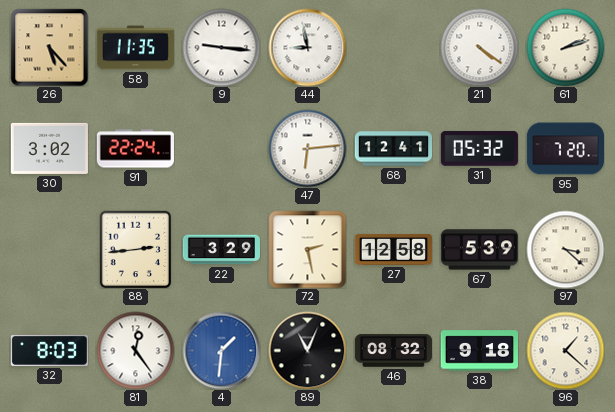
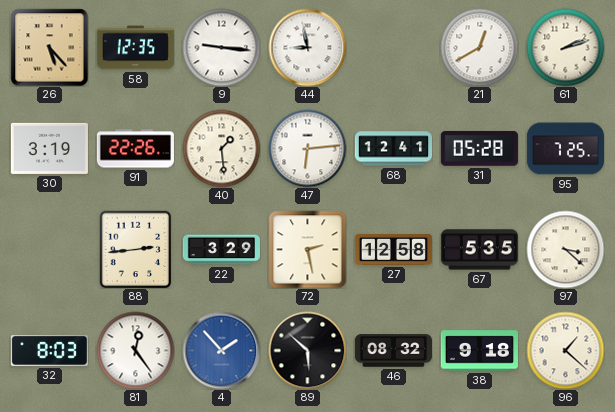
58: 11:35 -> 12:35 (135, 48)
21: 4:21 -> 12:40 (479, 47)
30: 3:02 -> 3:19 (49, 148)
91: 22:24 -> 22:26 (135, 149)
40: none -> 1:29 (221, 148)
31: 05:32 -> 05:28 (479, 148)
95: 7:20 -> 7:25 (565, 149)
67: 5:39 -> 5:35 (479, 250)
4: 1:31 -> 1:53 (221, 350)
89: 11:04 -> 5:52 (307, 350)
